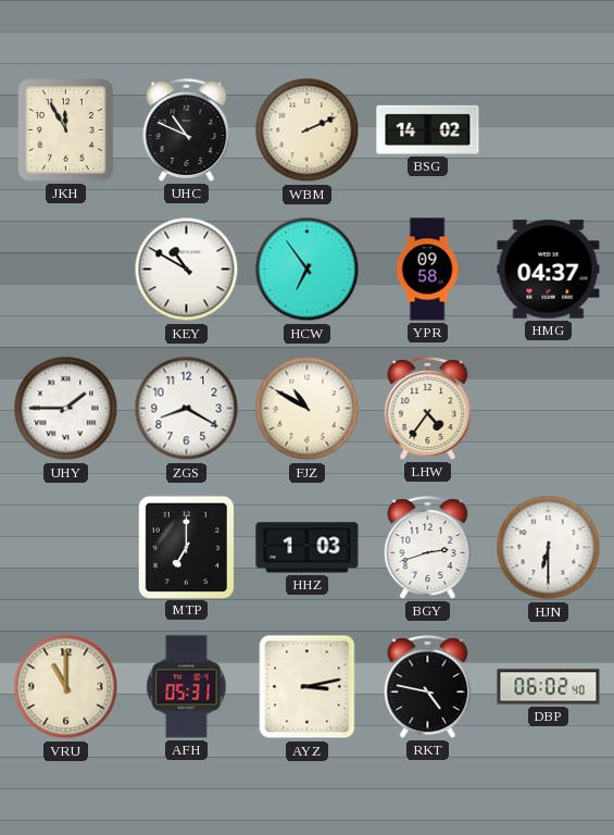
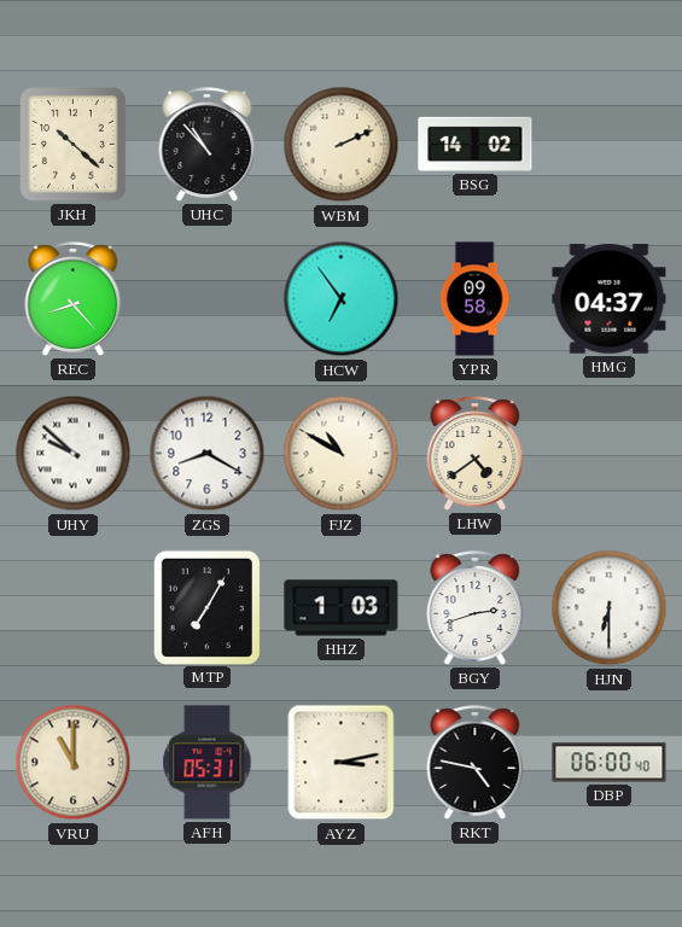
JKH: 11:55 -> 10:22 (74, 145)
UHC: 10:49 -> 10:53 (208, 145)
REC: none -> 8:23 (74, 299)
KEY: 10:50 -> none (187, 270)
UHY: 1:45 -> 9:52 (74, 454)
LHW: 4:36 -> 4:39 (476, 454)
MTP: 7:00 -> 7:05 (206, 607)
DBP: 06:02 -> 06:00 (610, 763)
